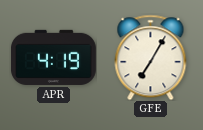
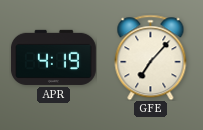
GFE: 7:05 -> 7:07 (151, 57)
